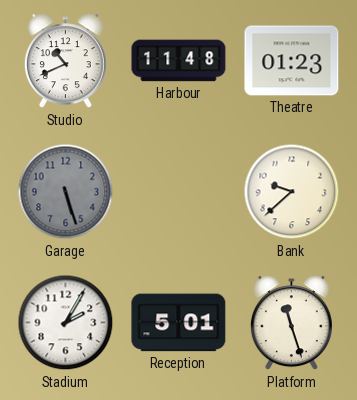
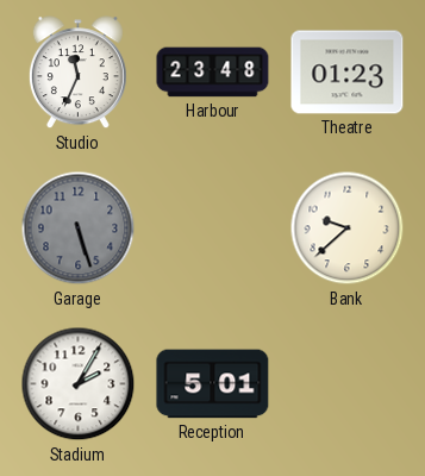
Studio: 10:41 -> 11:34 (77, 73)
Harbour: 11:48 -> 23:48 (213, 73)
Platform: 11:27 -> none (291, 323)
